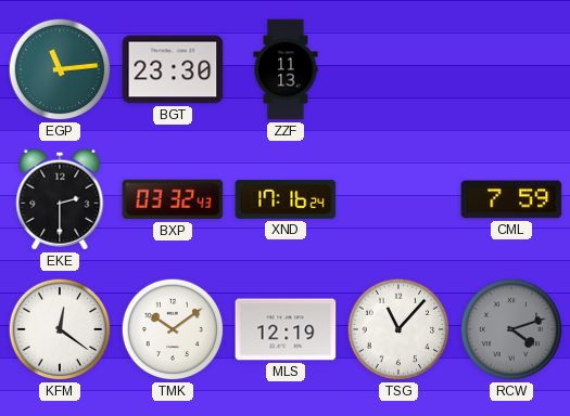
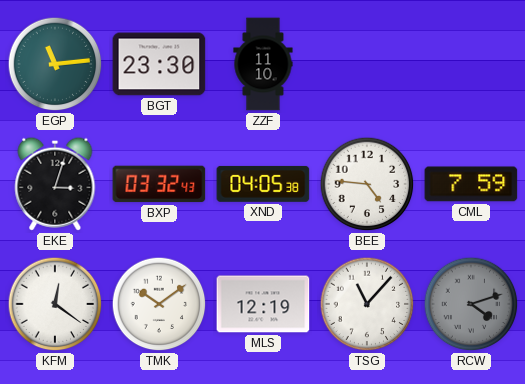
ZZF: 11:13 -> 11:10 (263, 64)
EKE: 2:30 -> 3:03 (55, 184)
XND: 17:16 -> 04:05 (263, 184)
BEE: none -> 4:46 (367, 184)
